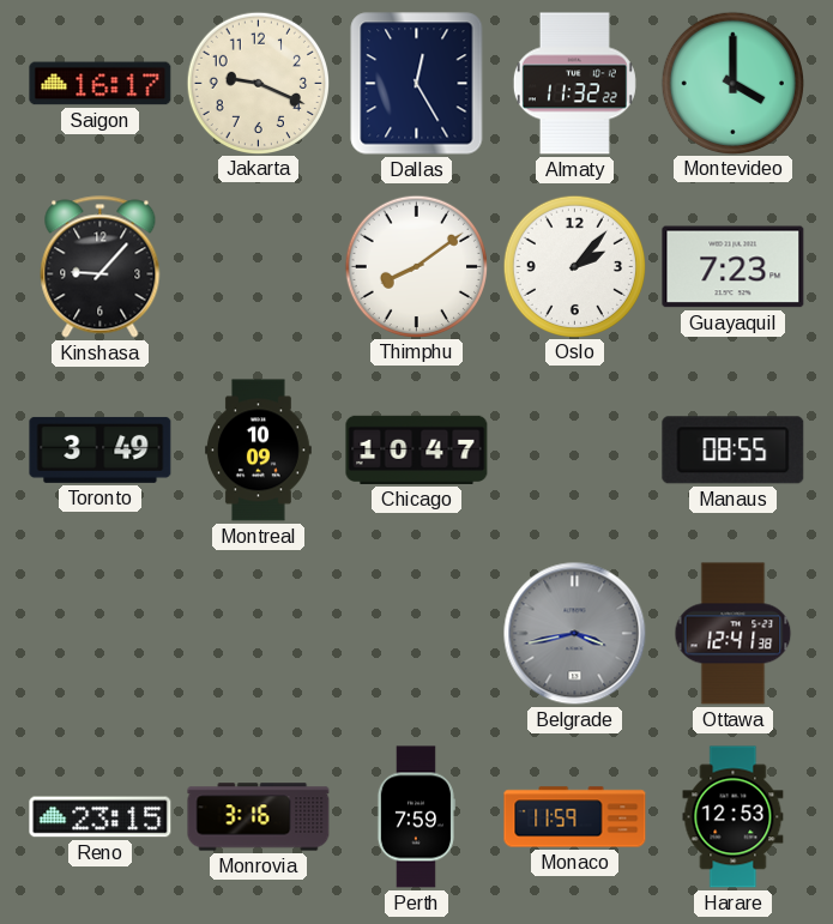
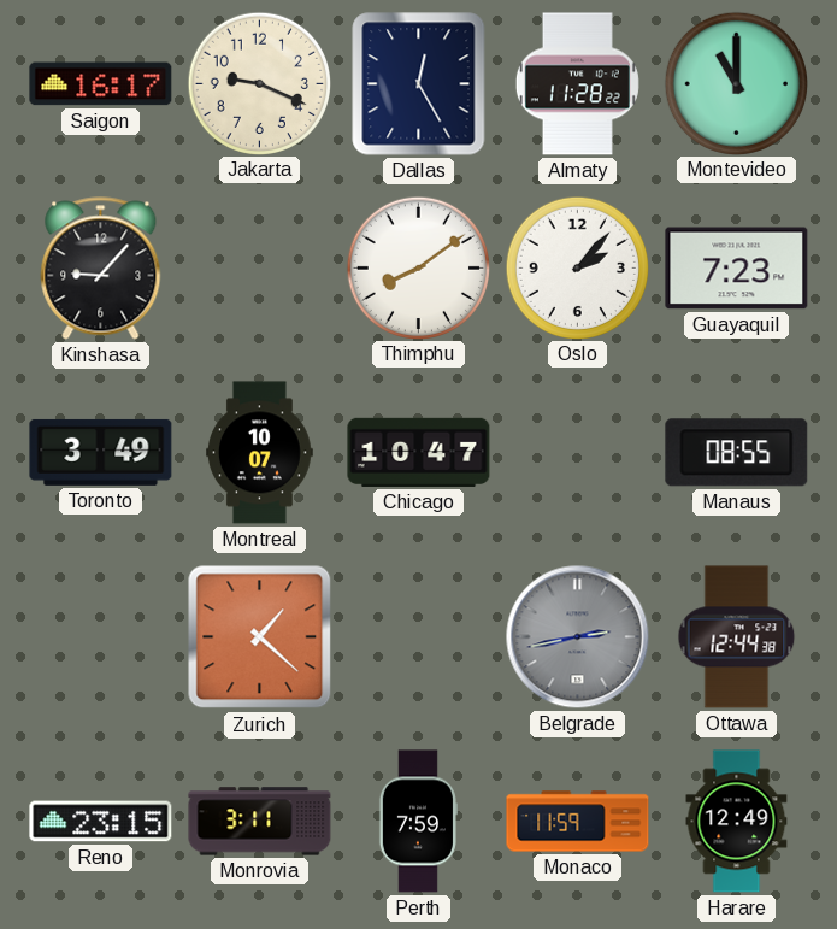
Almaty: 11:32 -> 11:28 (577, 84)
Montevideo: 4:00 -> 11:00 (736, 83)
Montreal: 10:09 -> 10:07 (260, 453)
Zurich: none -> 1:22 (260, 637)
Belgrade: 3:43 -> 2:43 (578, 637)
Ottawa: 12:41 -> 12:44 (737, 637)
Monrovia: 3:16 -> 3:11 (260, 822)
Harare: 12:53 -> 12:49 (737, 822)
